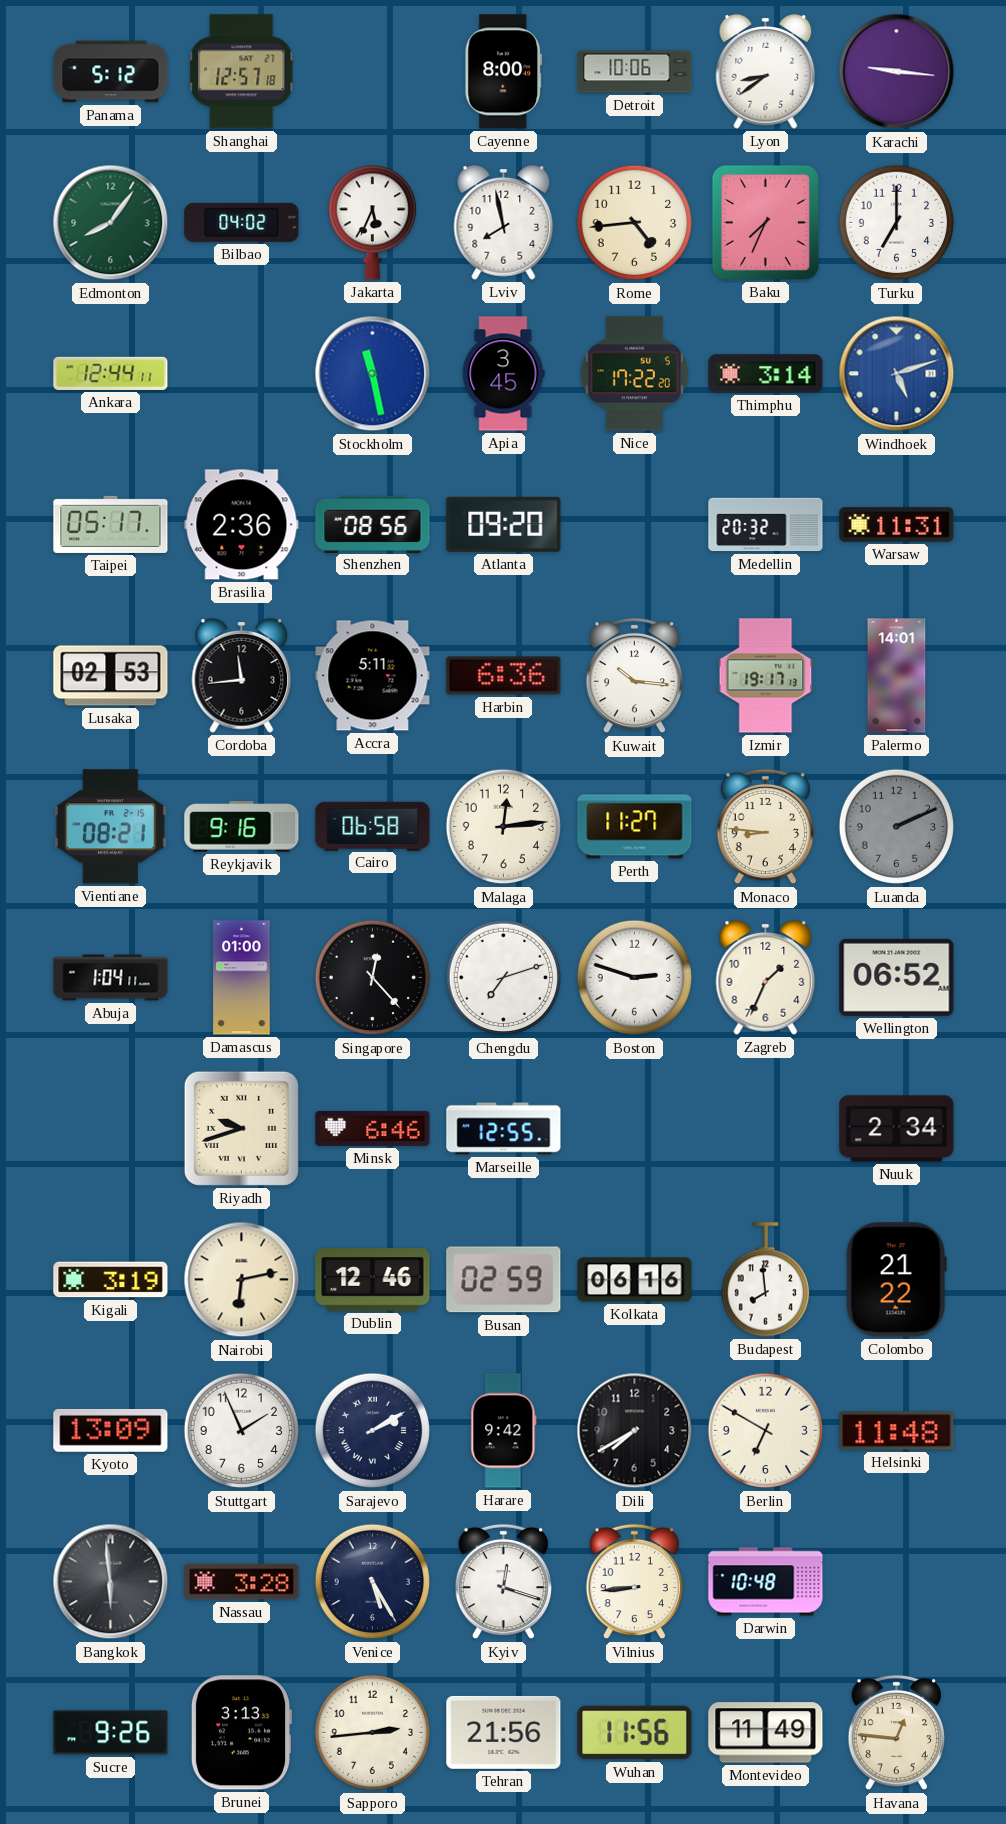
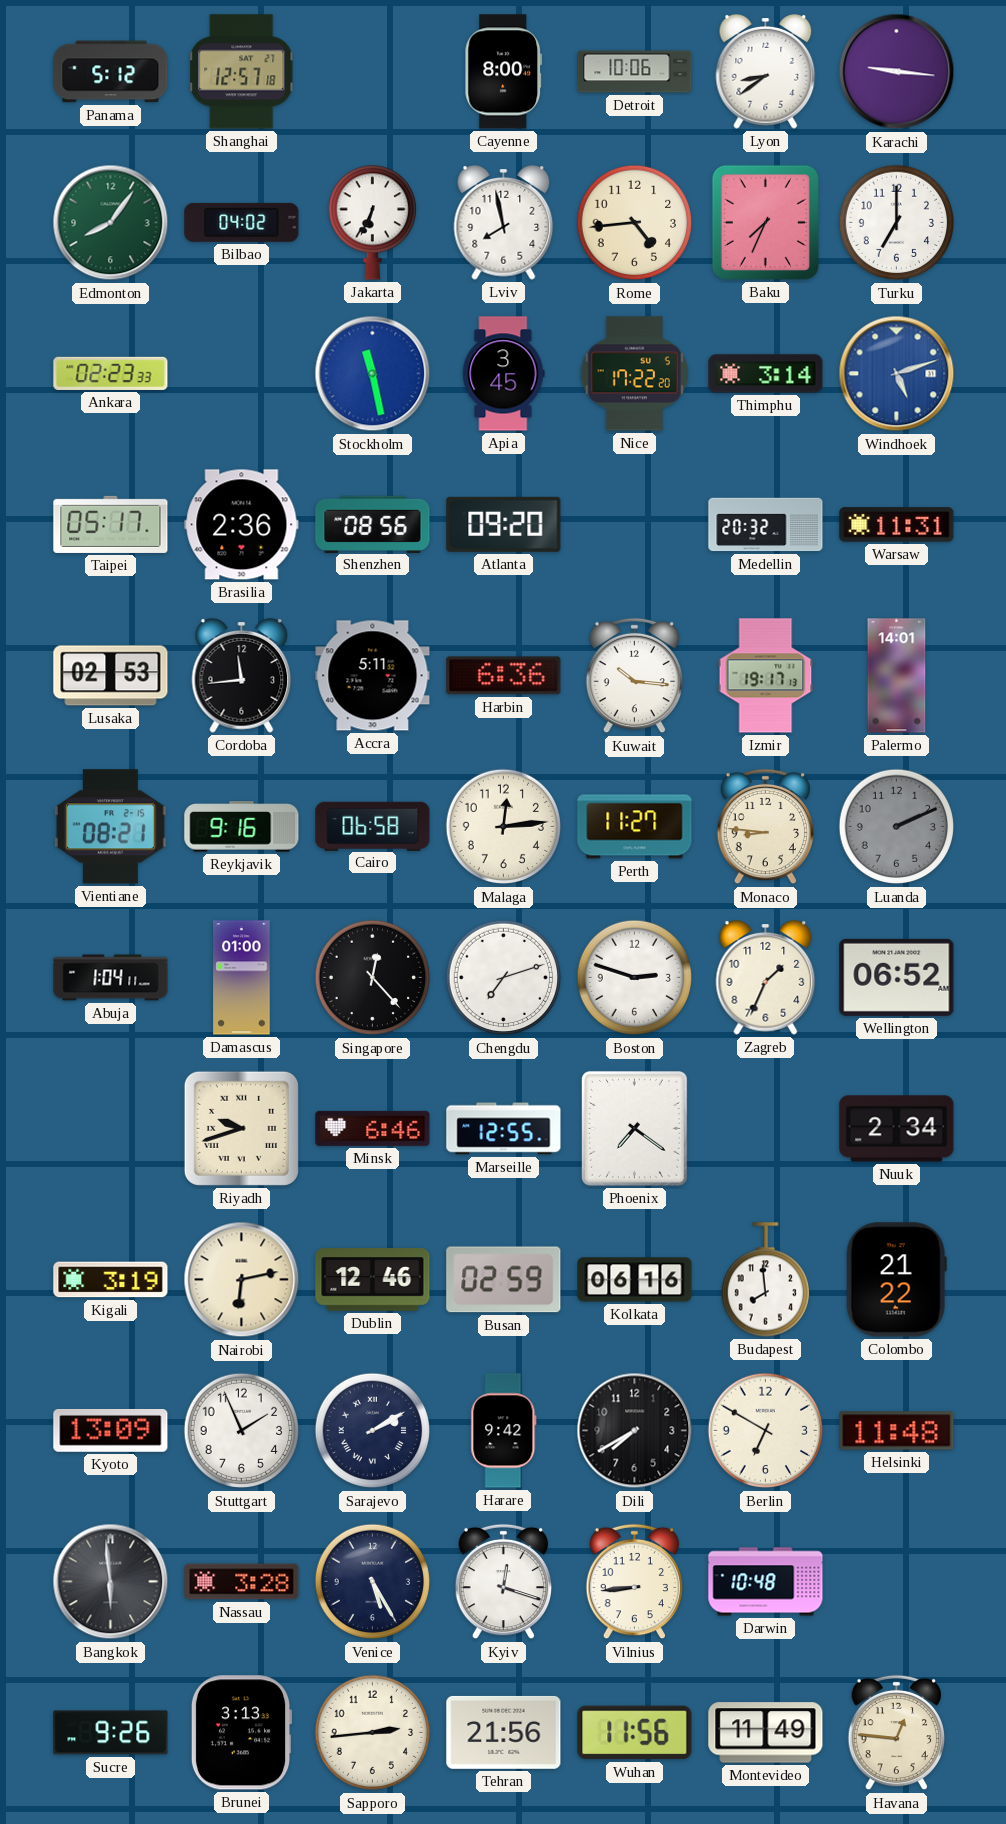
Jakarta: 5:34 -> 6:34 (372, 223)
Ankara: 12:44 -> 02:23 (111, 373)
Phoenix: none -> 7:21 (634, 1128)
